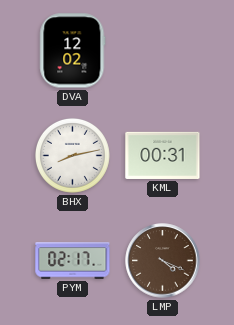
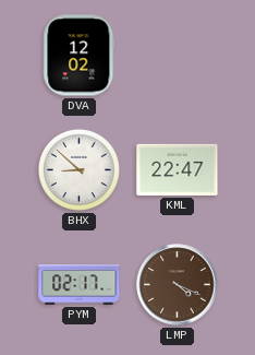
BHX: 8:13 -> 8:52 (78, 169)
KML: 00:31 -> 22:47 (178, 169)
